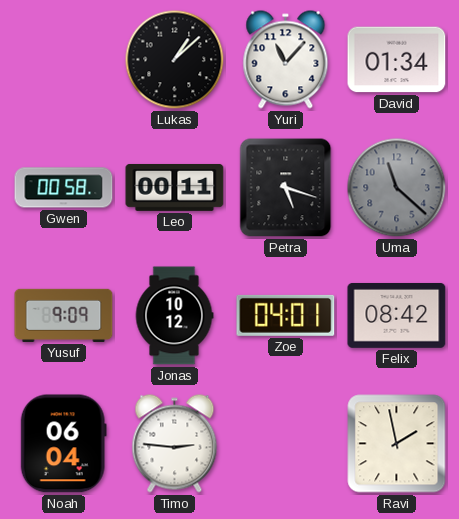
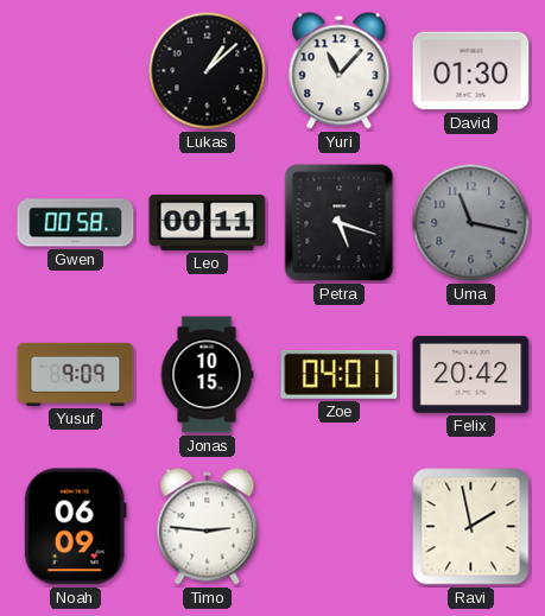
David: 01:34 -> 01:30 (471, 71)
Uma: 11:22 -> 11:17 (471, 223)
Jonas: 10:12 -> 10:15 (207, 375)
Felix: 08:42 -> 20:42 (471, 374)
Noah: 06:04 -> 06:09 (75, 527)
